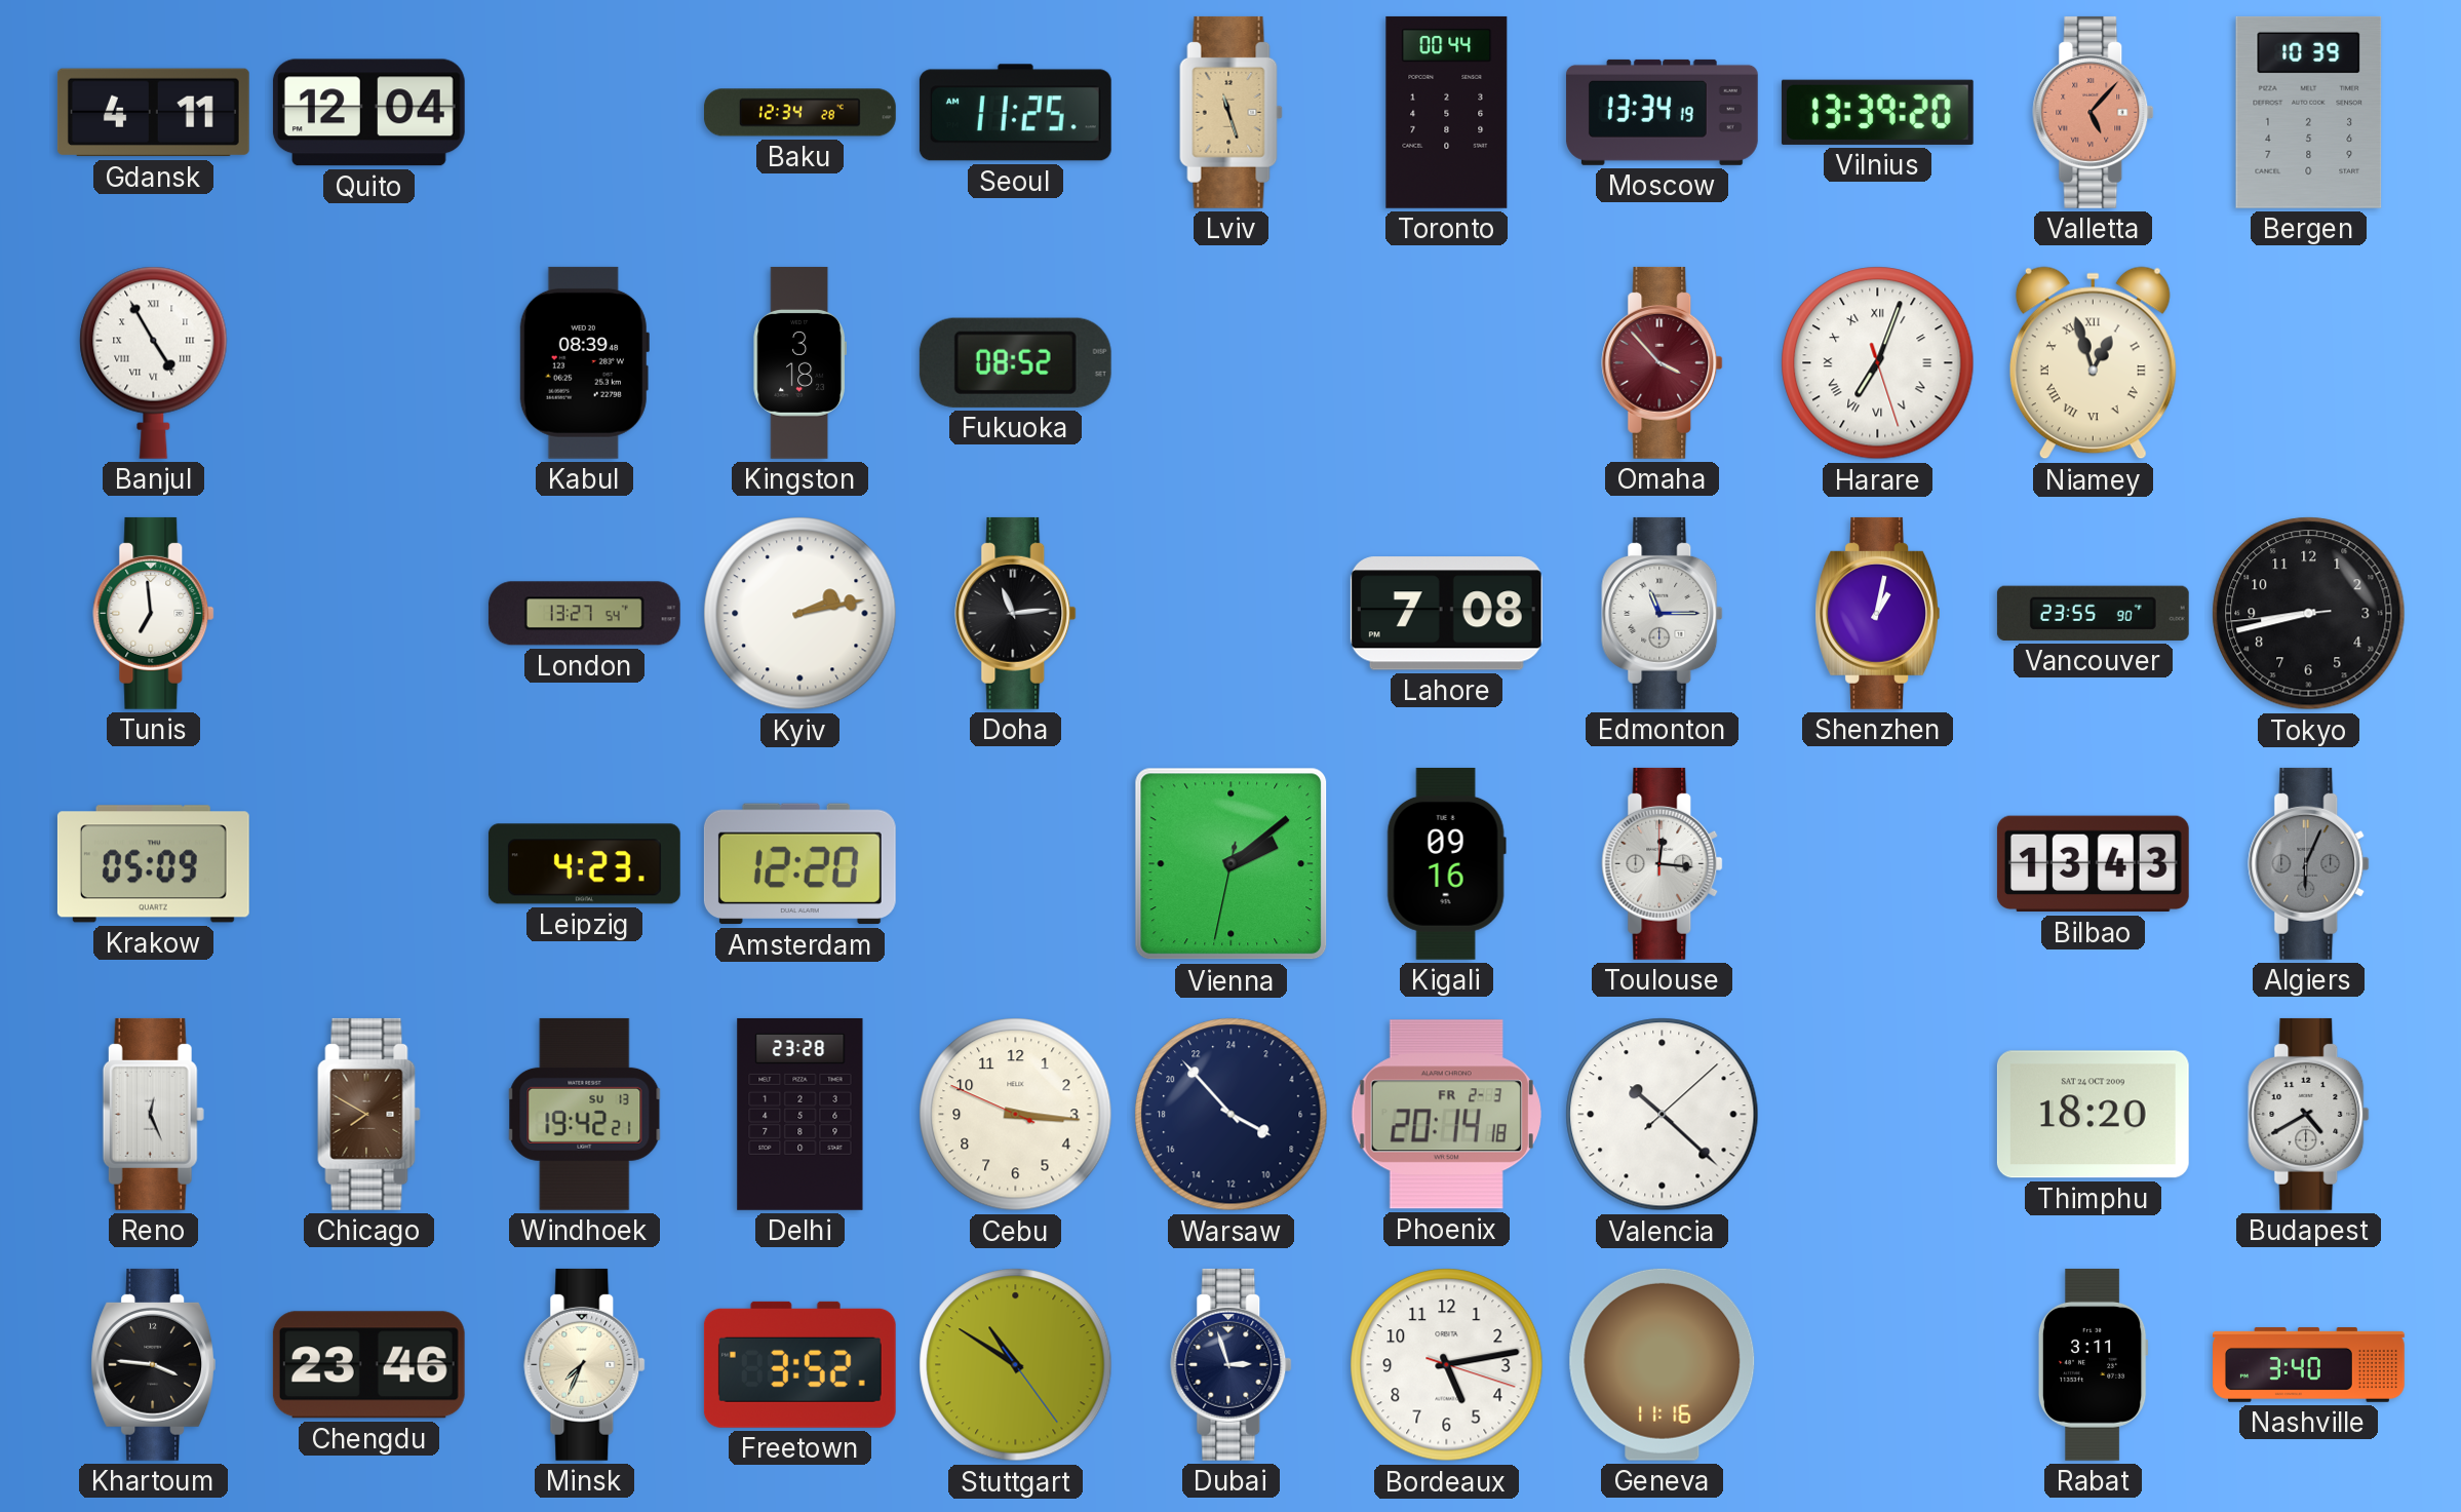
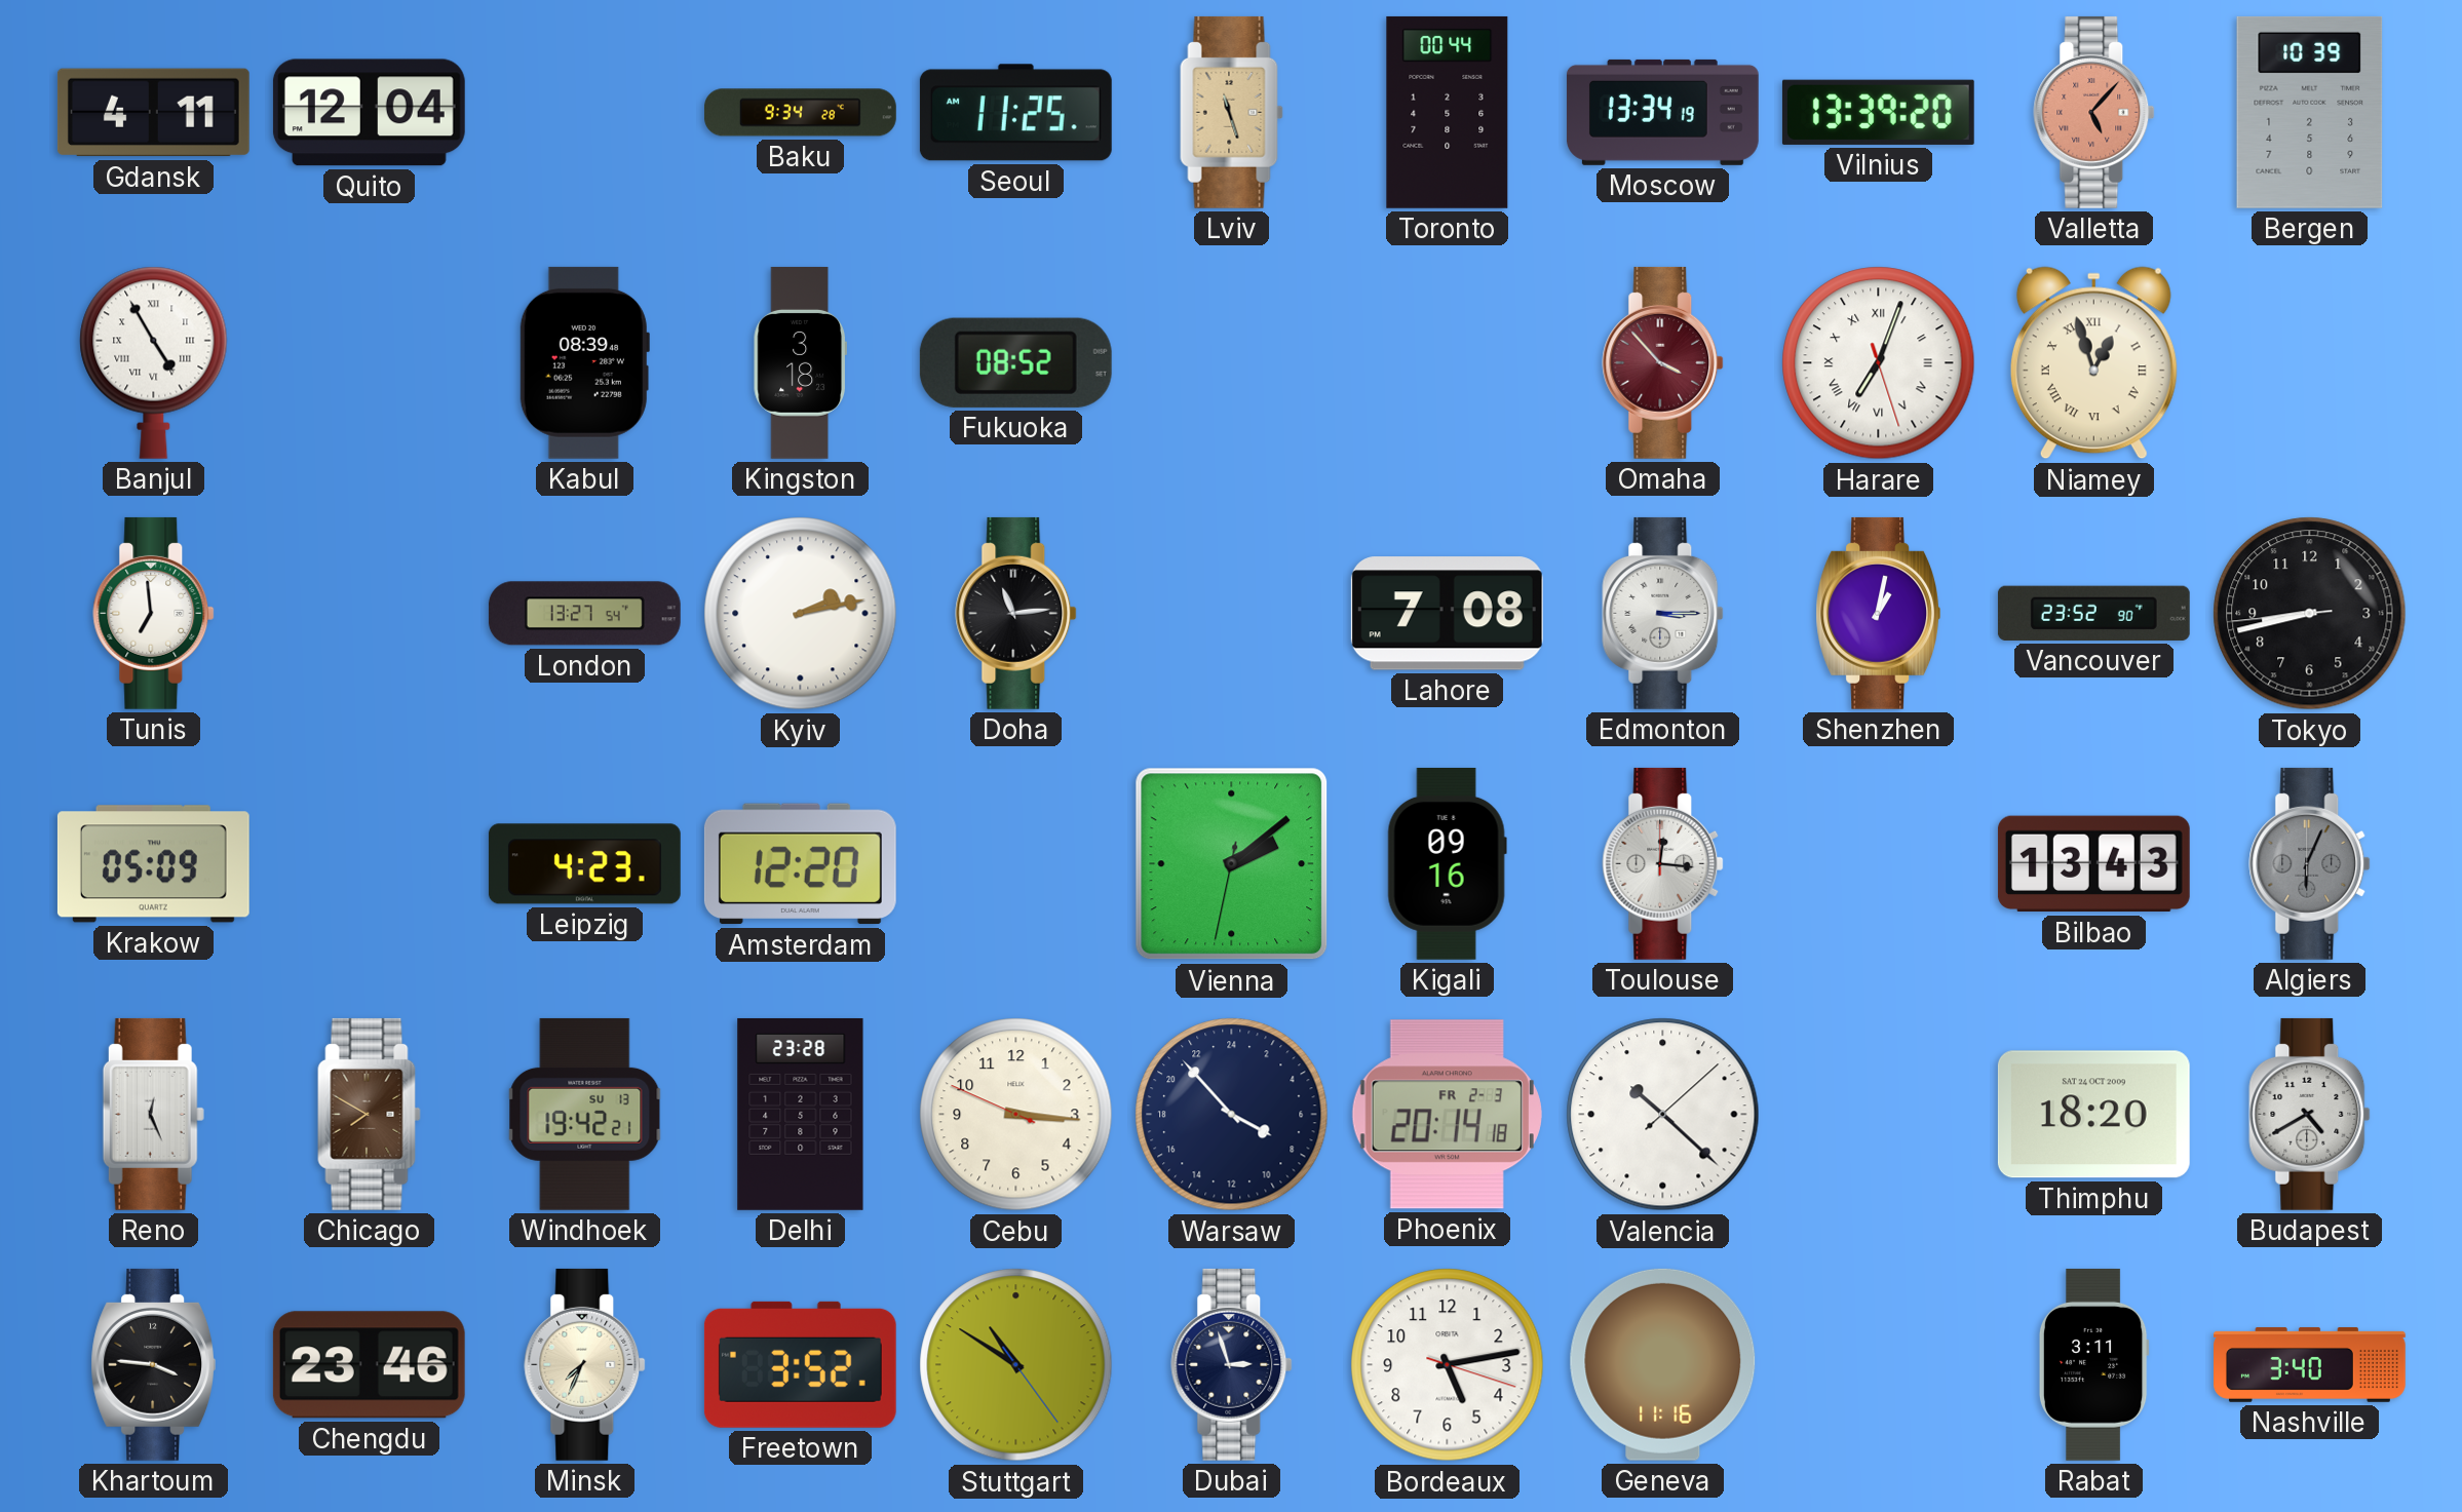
Baku: 12:34 -> 9:34 (800, 113)
Edmonton: 11:15 -> 3:15 (1663, 613)
Vancouver: 23:55 -> 23:52 (2093, 613)
